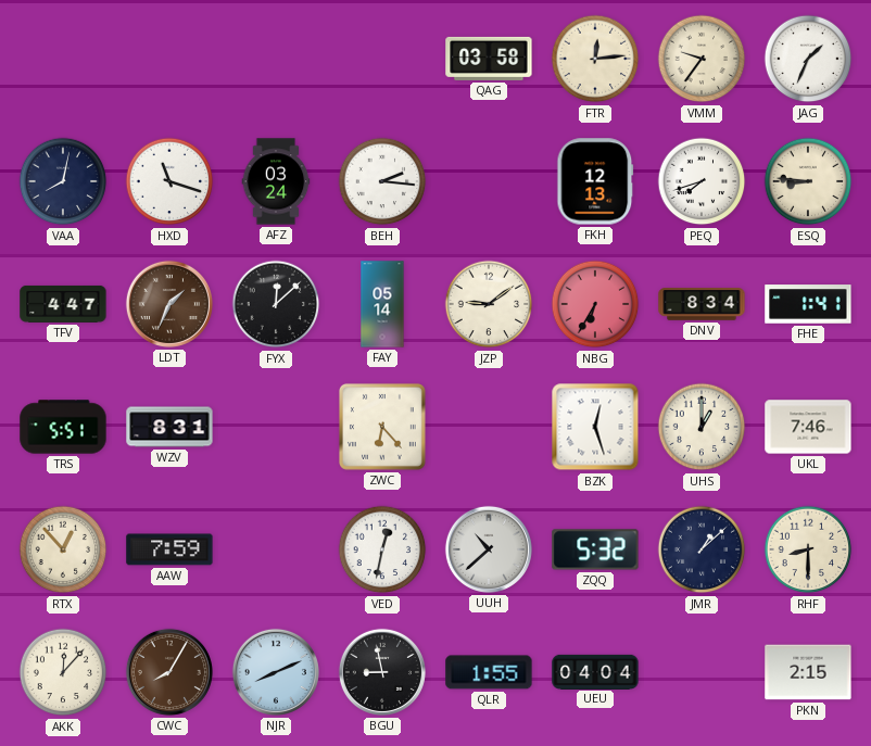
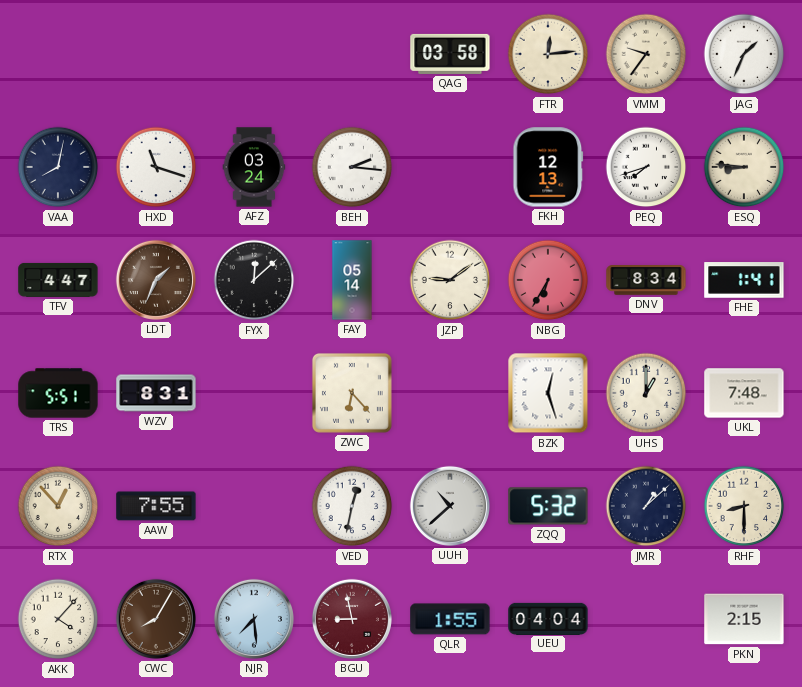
UKL: 7:46 -> 7:48 (744, 393)
AAW: 7:59 -> 7:55 (156, 506)
AKK: 12:07 -> 4:07 (58, 619)
NJR: 8:11 -> 7:29 (254, 619)
BGU dial: black -> burgundy (352, 619)
